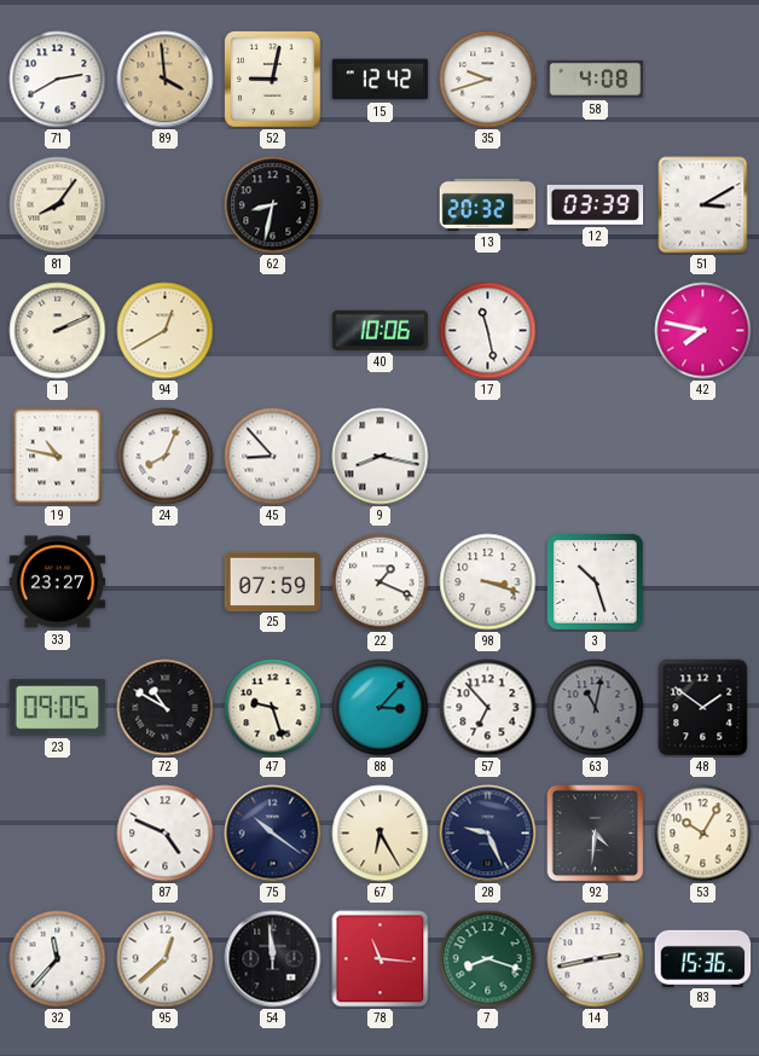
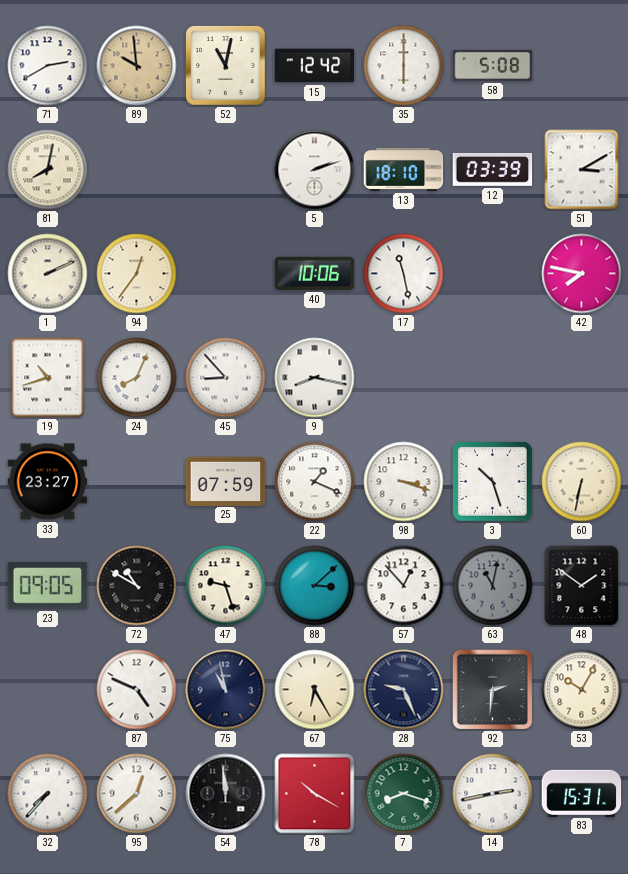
89: 3:59 -> 9:59 (137, 66)
52: 9:02 -> 11:02 (226, 66)
35: 9:42 -> 6:00 (404, 66)
58: 4:08 -> 5:08 (493, 65)
81: 8:06 -> 8:02 (48, 170)
62: 8:32 -> none (273, 205)
5: none -> 2:12 (315, 170)
13: 20:32 -> 18:10 (404, 169)
94: 12:40 -> 12:36 (137, 274)
19: 10:47 -> 10:42 (48, 378)
60: none -> 6:32 (582, 482)
88: 3:07 -> 3:08 (315, 586)
57: 6:53 -> 12:53 (404, 586)
75: 10:21 -> 10:58 (226, 690)
92: 4:31 -> 2:31 (493, 690)
32: 11:37 -> 7:37 (48, 794)
78: 11:16 -> 10:20 (315, 794)
83: 15:36 -> 15:31 (582, 793)
